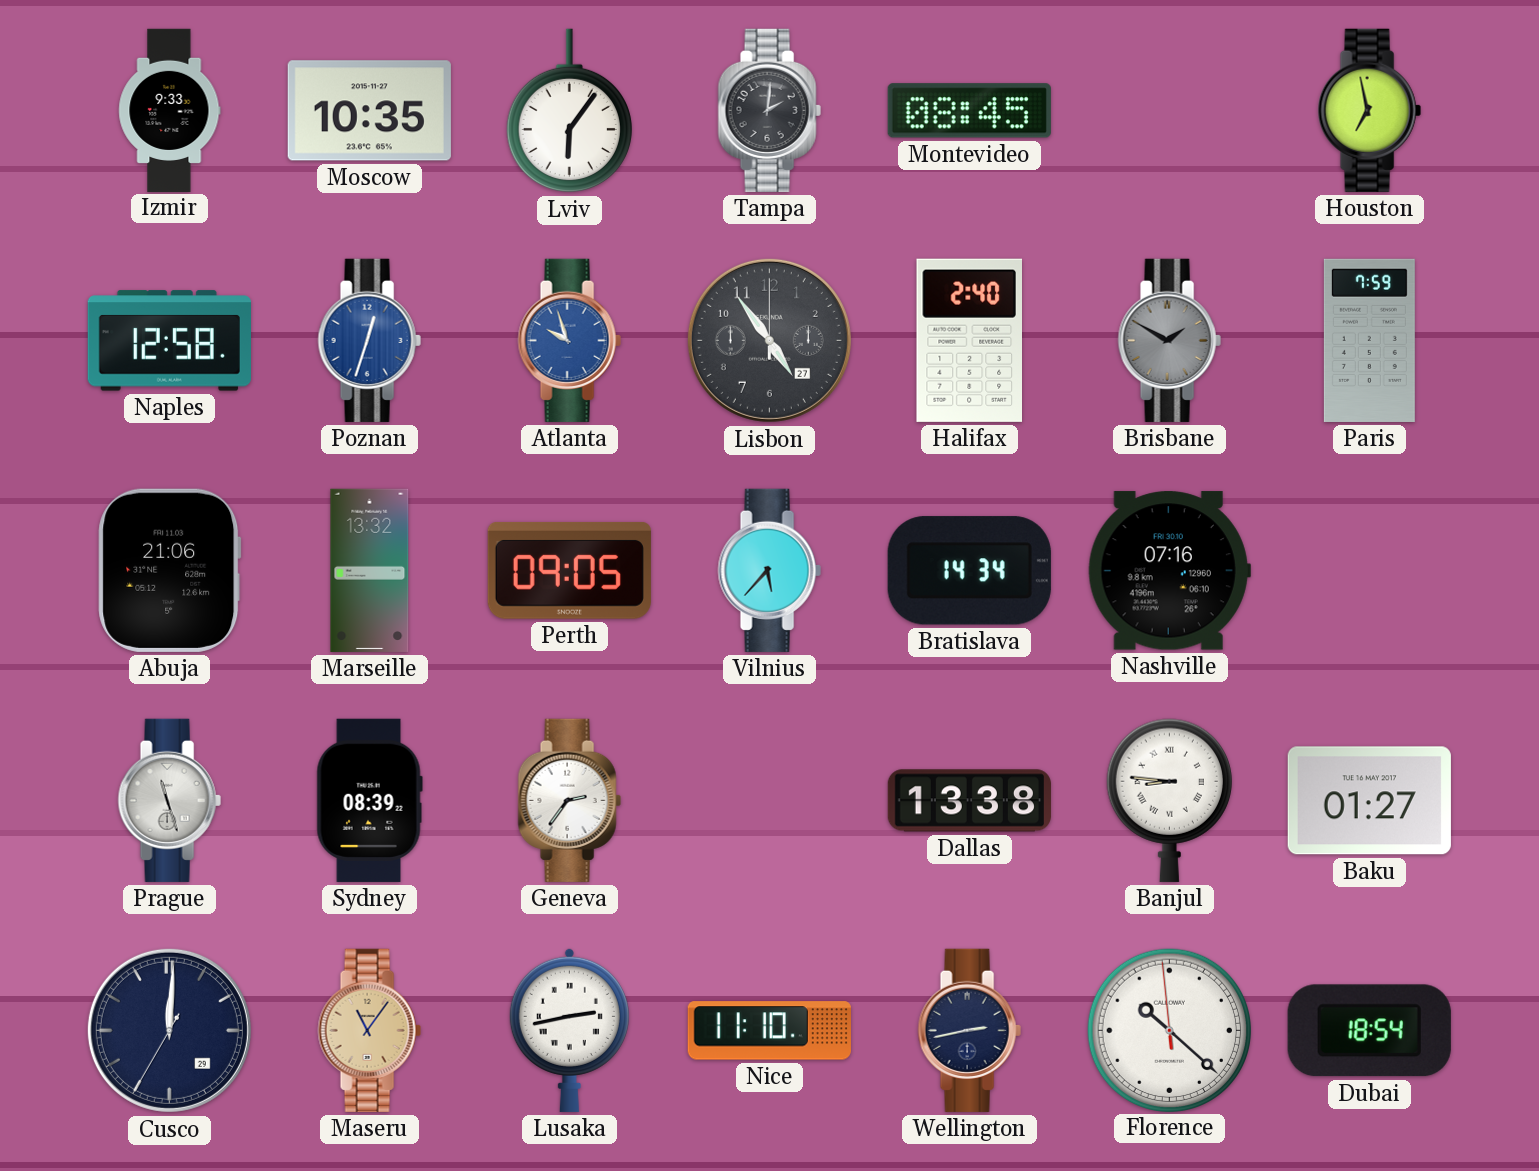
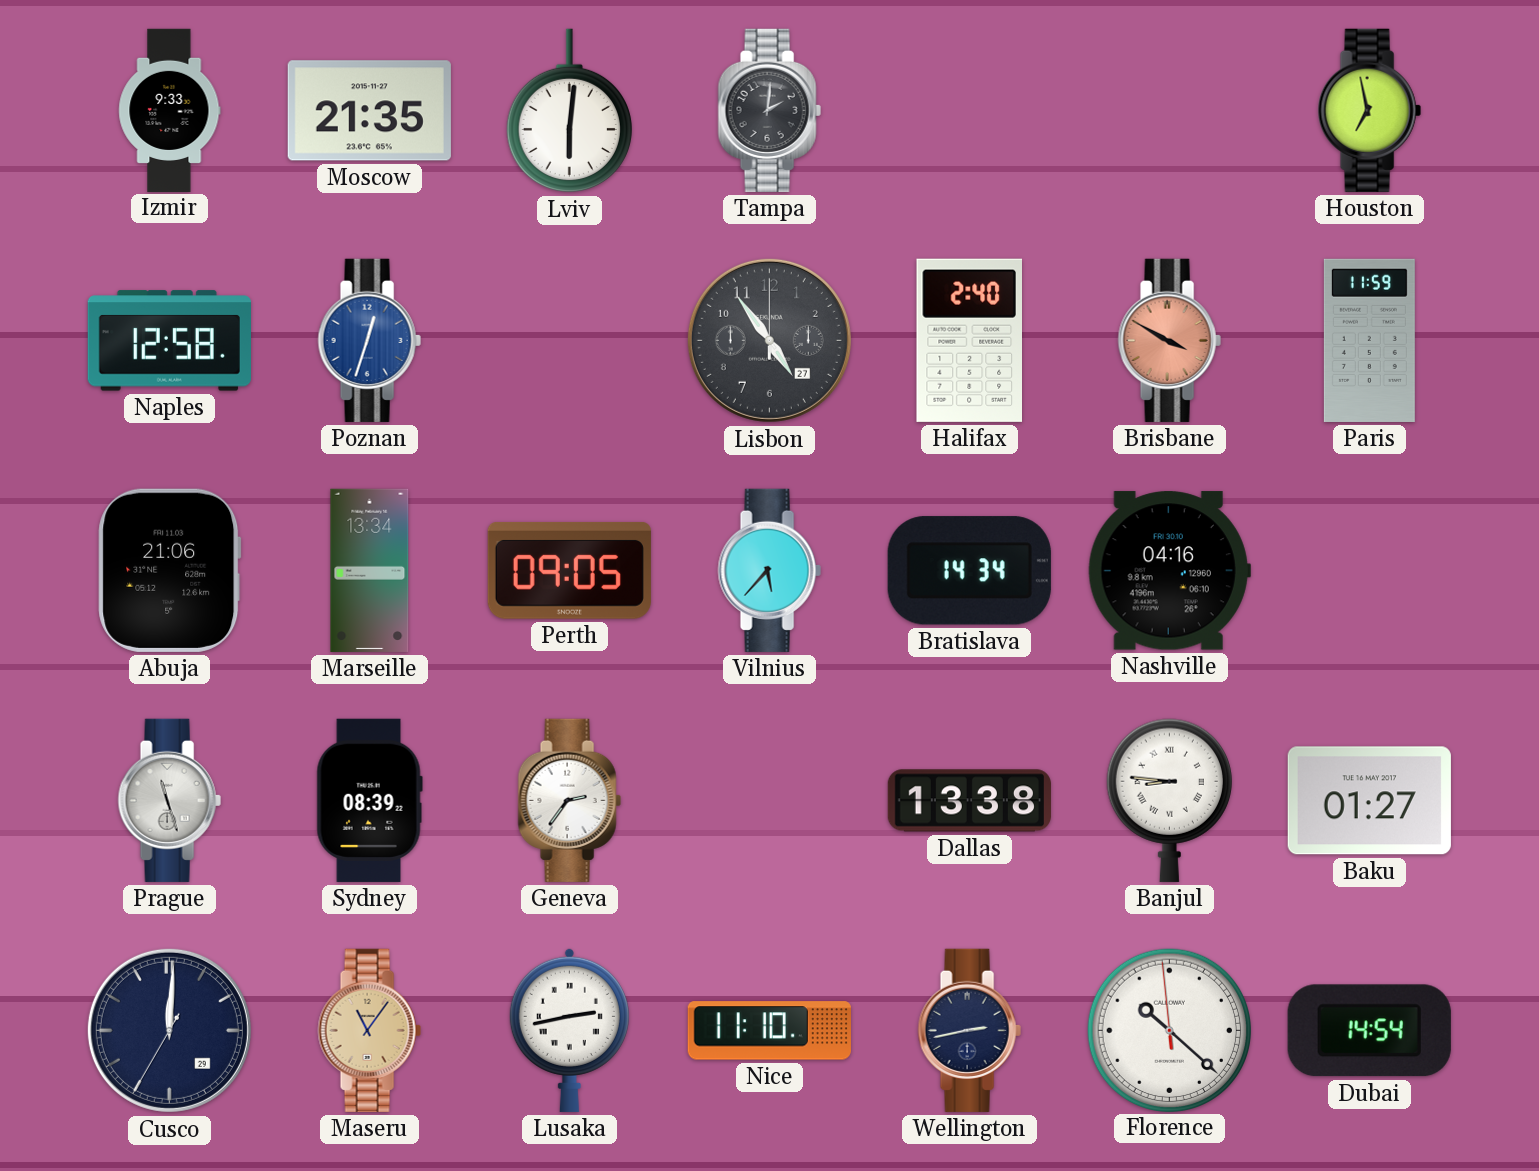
Moscow: 10:35 -> 21:35 (369, 111)
Lviv: 6:06 -> 6:01 (569, 111)
Montevideo: 08:45 -> none (969, 111)
Atlanta: 9:57 -> none (569, 340)
Brisbane: 1:50 -> 3:50 (1169, 340)
Brisbane dial: grey -> salmon (1169, 340)
Paris: 7:59 -> 11:59 (1369, 340)
Marseille: 13:32 -> 13:34 (370, 570)
Nashville: 07:16 -> 04:16 (1169, 571)
Dubai: 18:54 -> 14:54 (1369, 1031)
